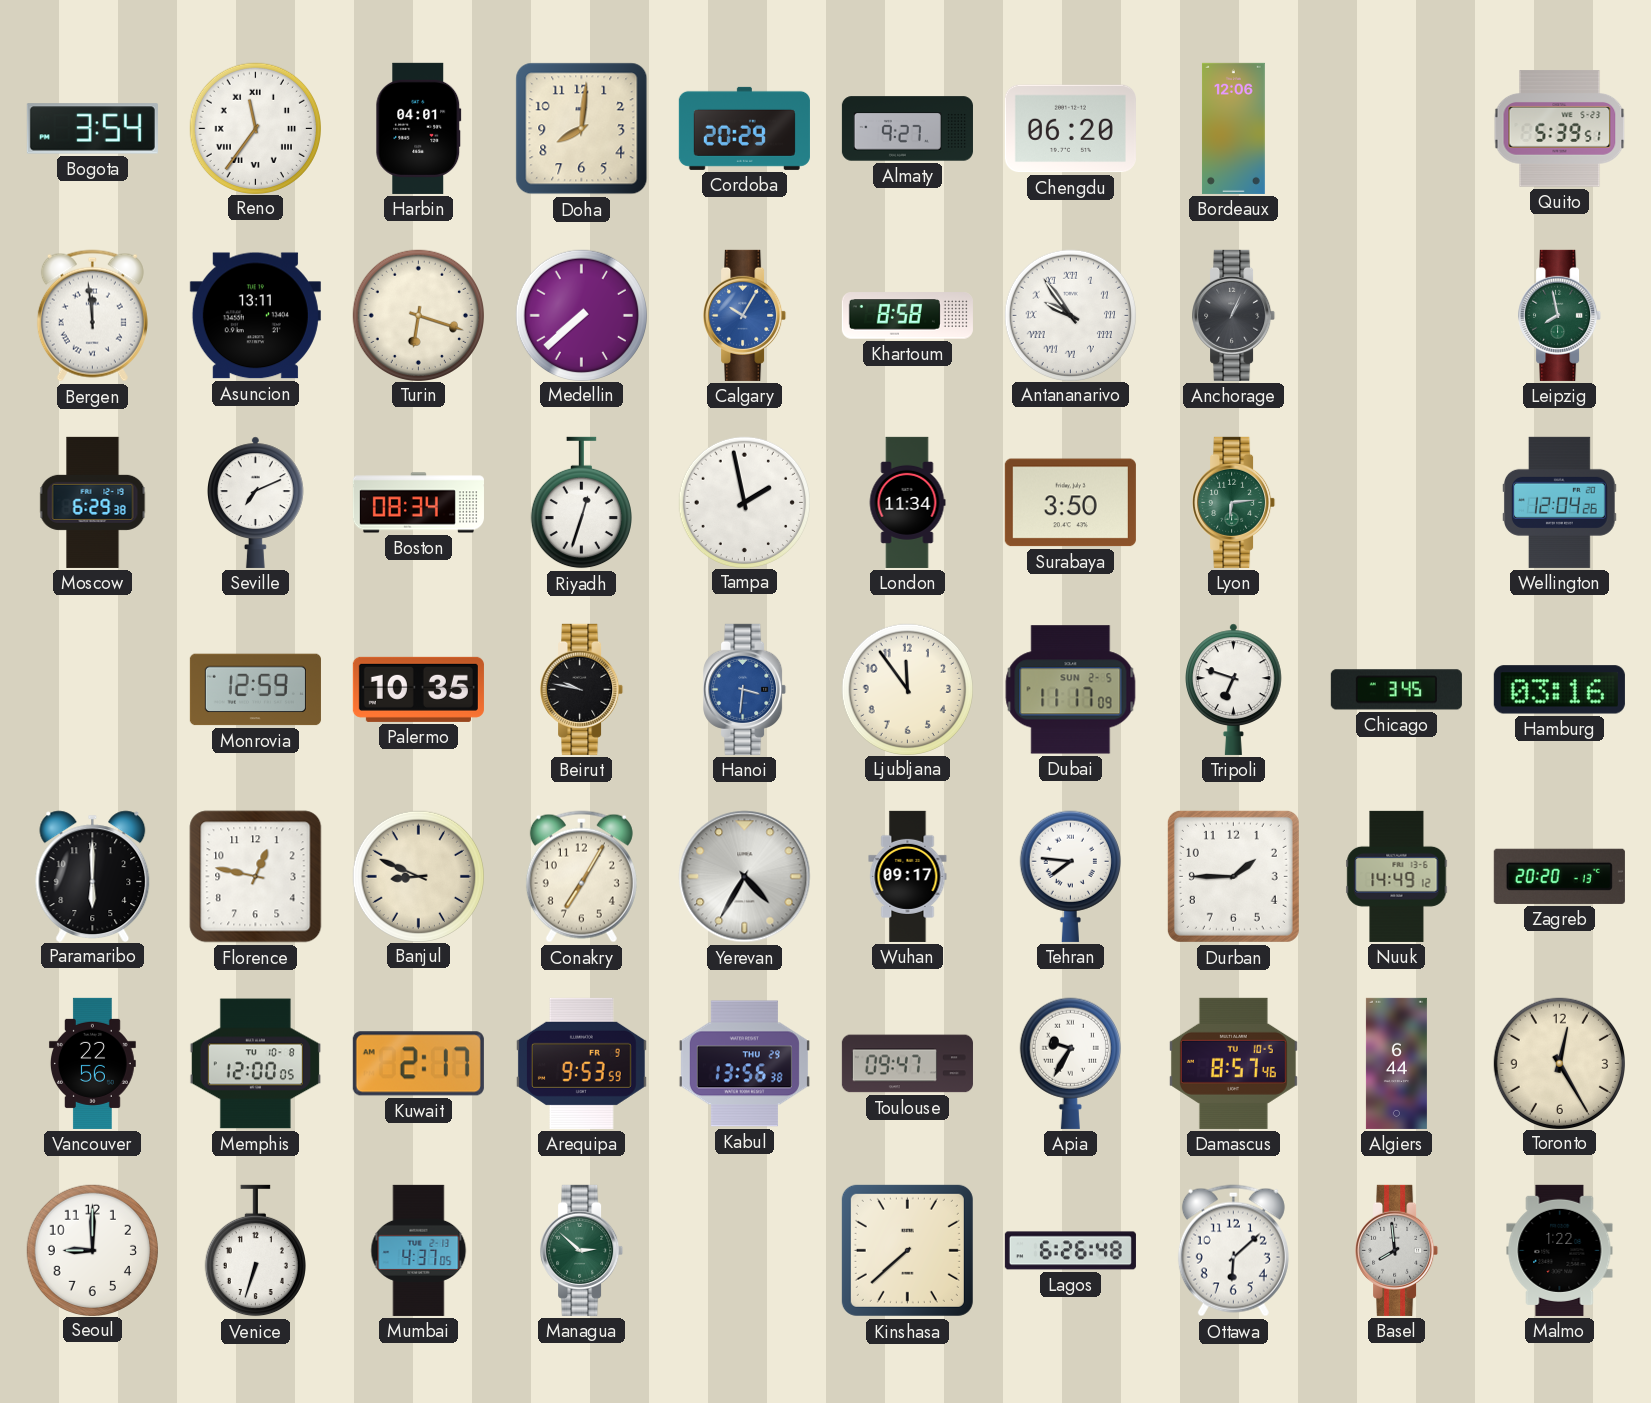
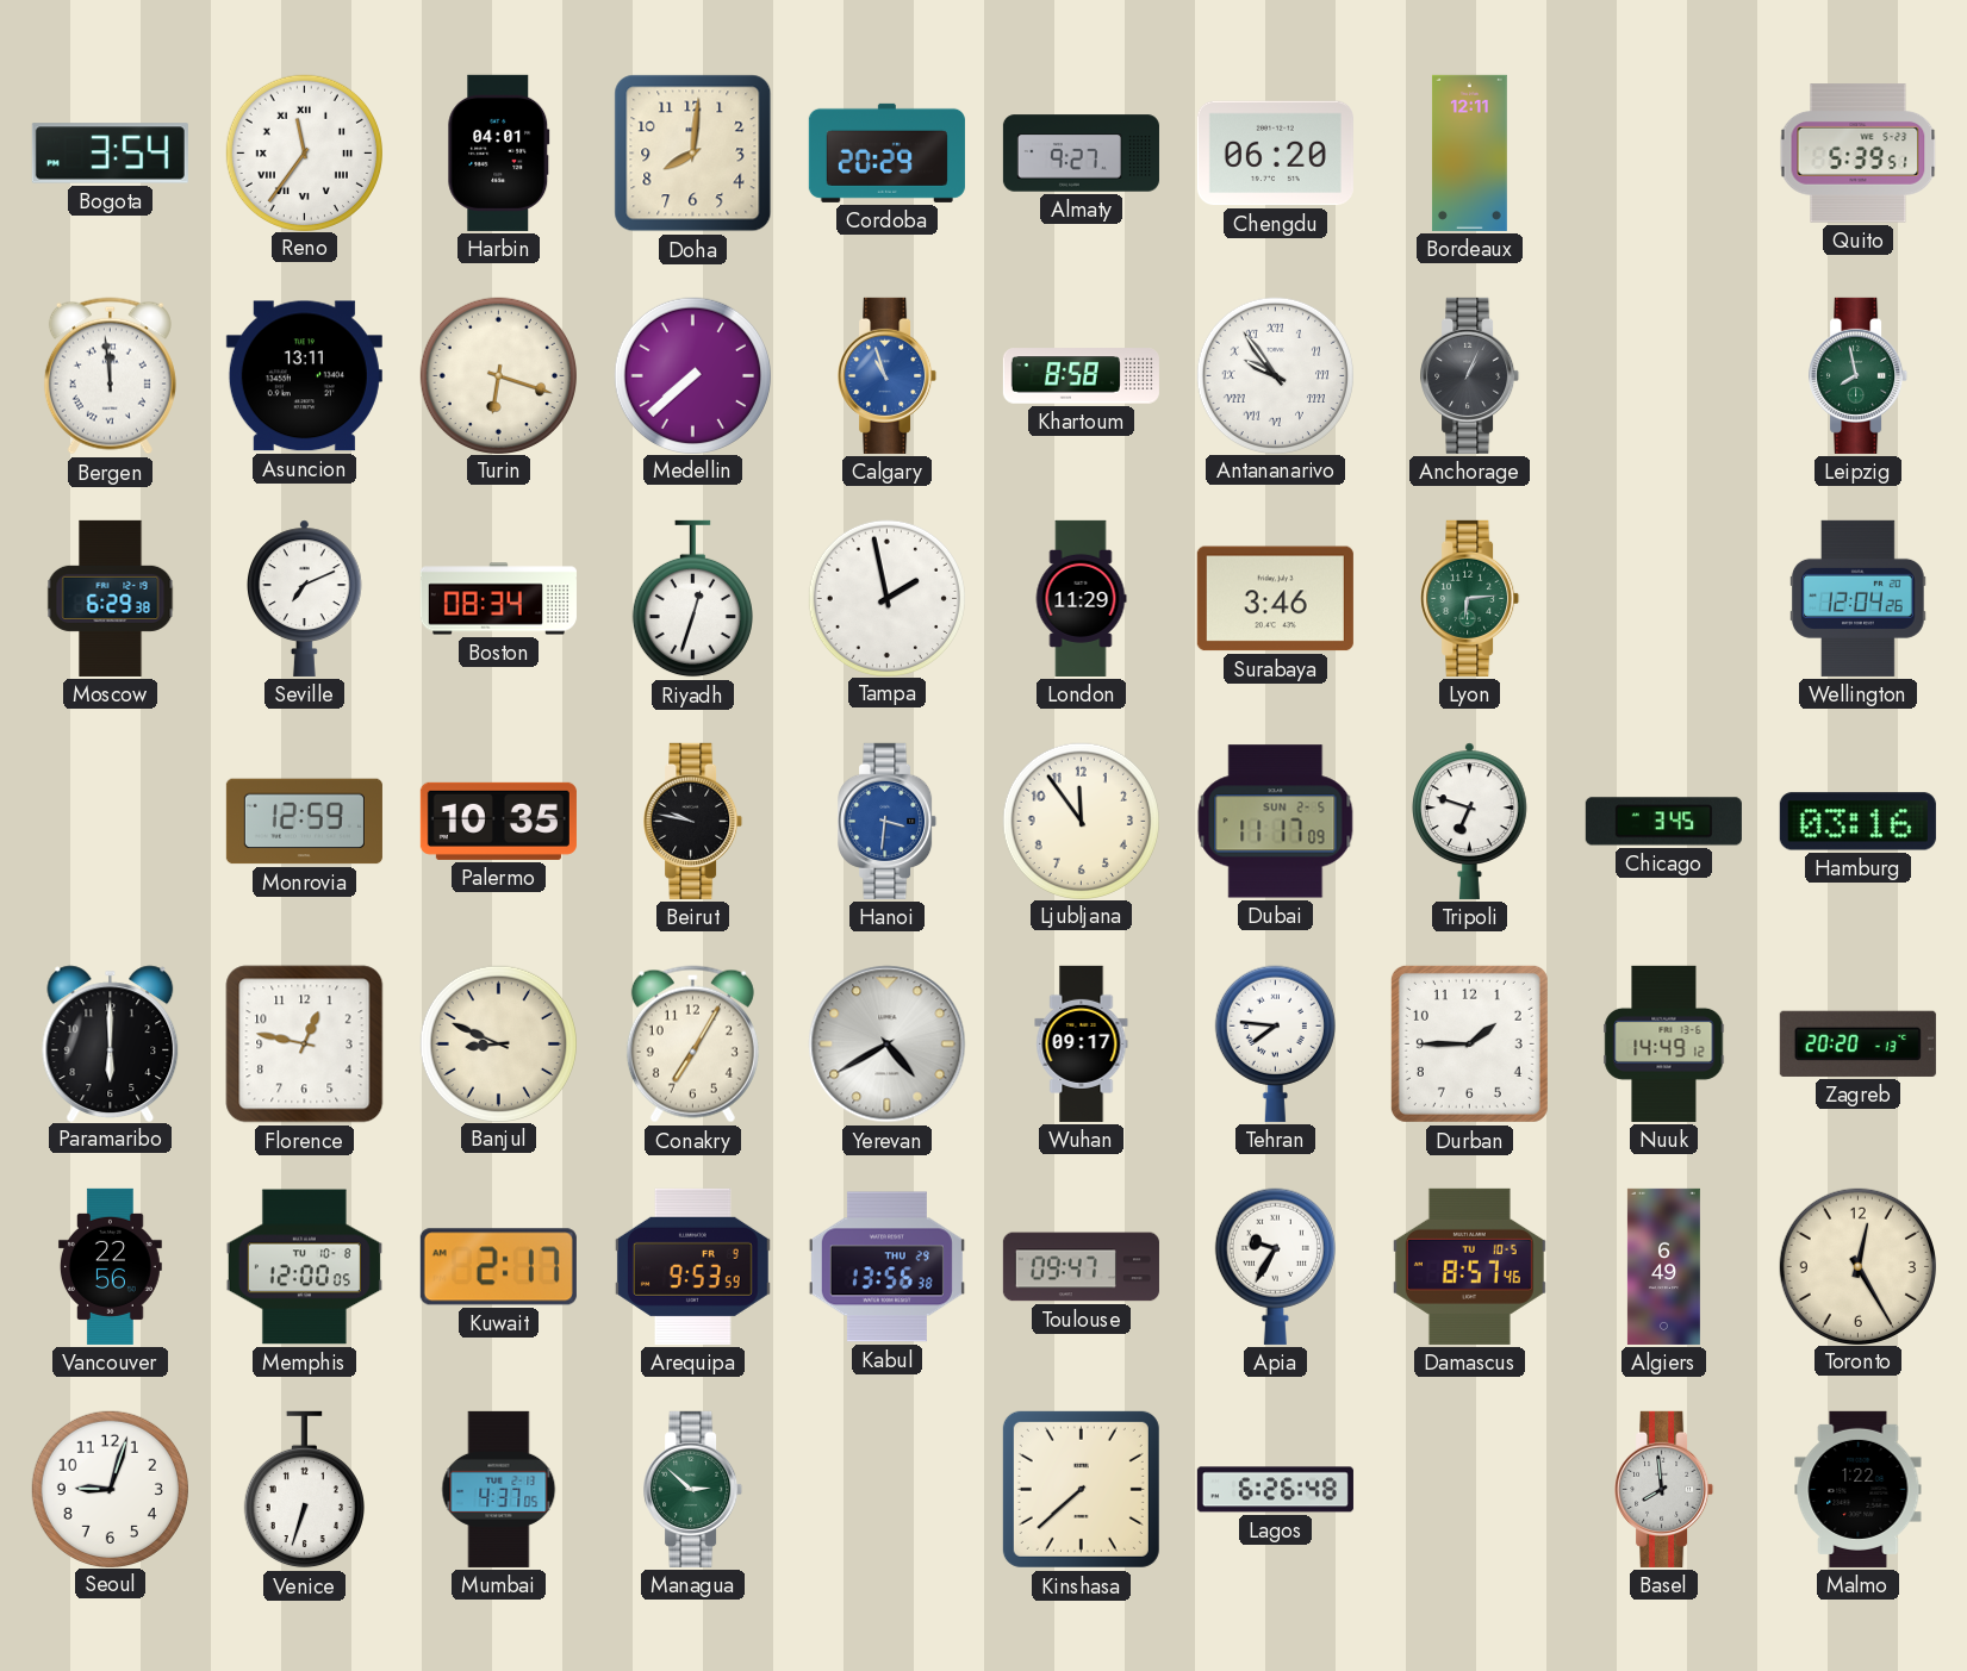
Bordeaux: 12:06 -> 12:11 (1469, 152)
Calgary: 10:05 -> 10:57 (888, 375)
London: 11:34 -> 11:29 (1081, 598)
Surabaya: 3:50 -> 3:46 (1275, 599)
Yerevan: 4:35 -> 4:40 (888, 1045)
Algiers: 6:44 -> 6:49 (1663, 1266)
Seoul: 9:00 -> 9:03 (110, 1489)
Ottawa: 6:08 -> none (1233, 1251)
